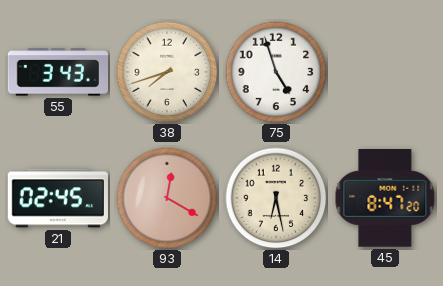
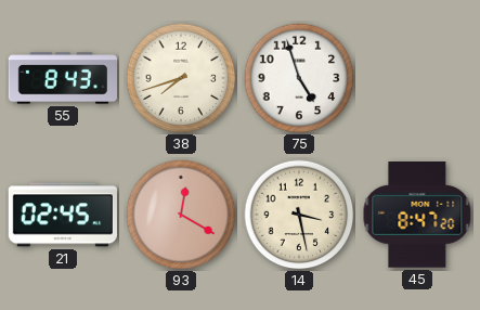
55: 3:43 -> 8:43 (62, 78)
14: 6:28 -> 3:28 (299, 215)
